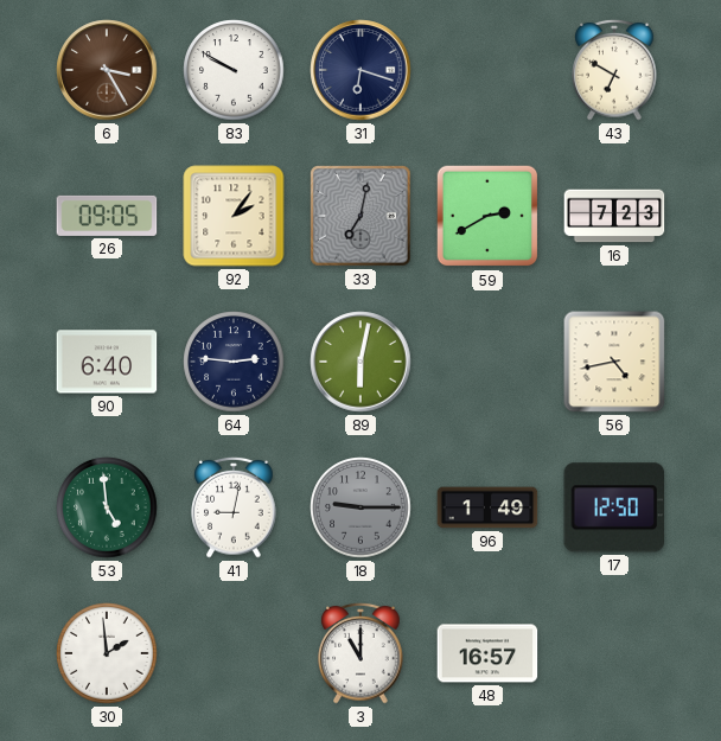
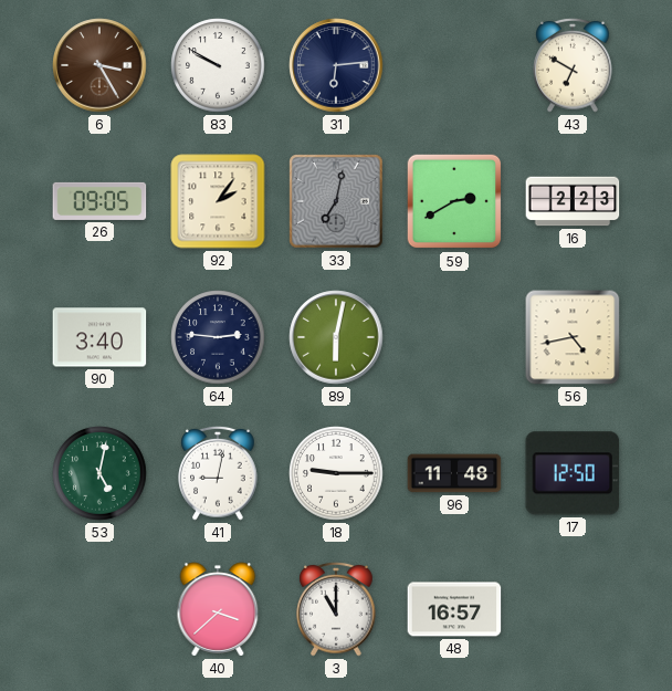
31: 6:18 -> 6:14 (336, 65)
16: 7:23 -> 2:23 (573, 201)
90: 6:40 -> 3:40 (99, 337)
53: 4:59 -> 5:02 (99, 473)
18 dial: grey -> white (336, 473)
96: 1:49 -> 11:48 (454, 473)
30: 1:59 -> none (107, 653)
40: none -> 3:38 (218, 609)
